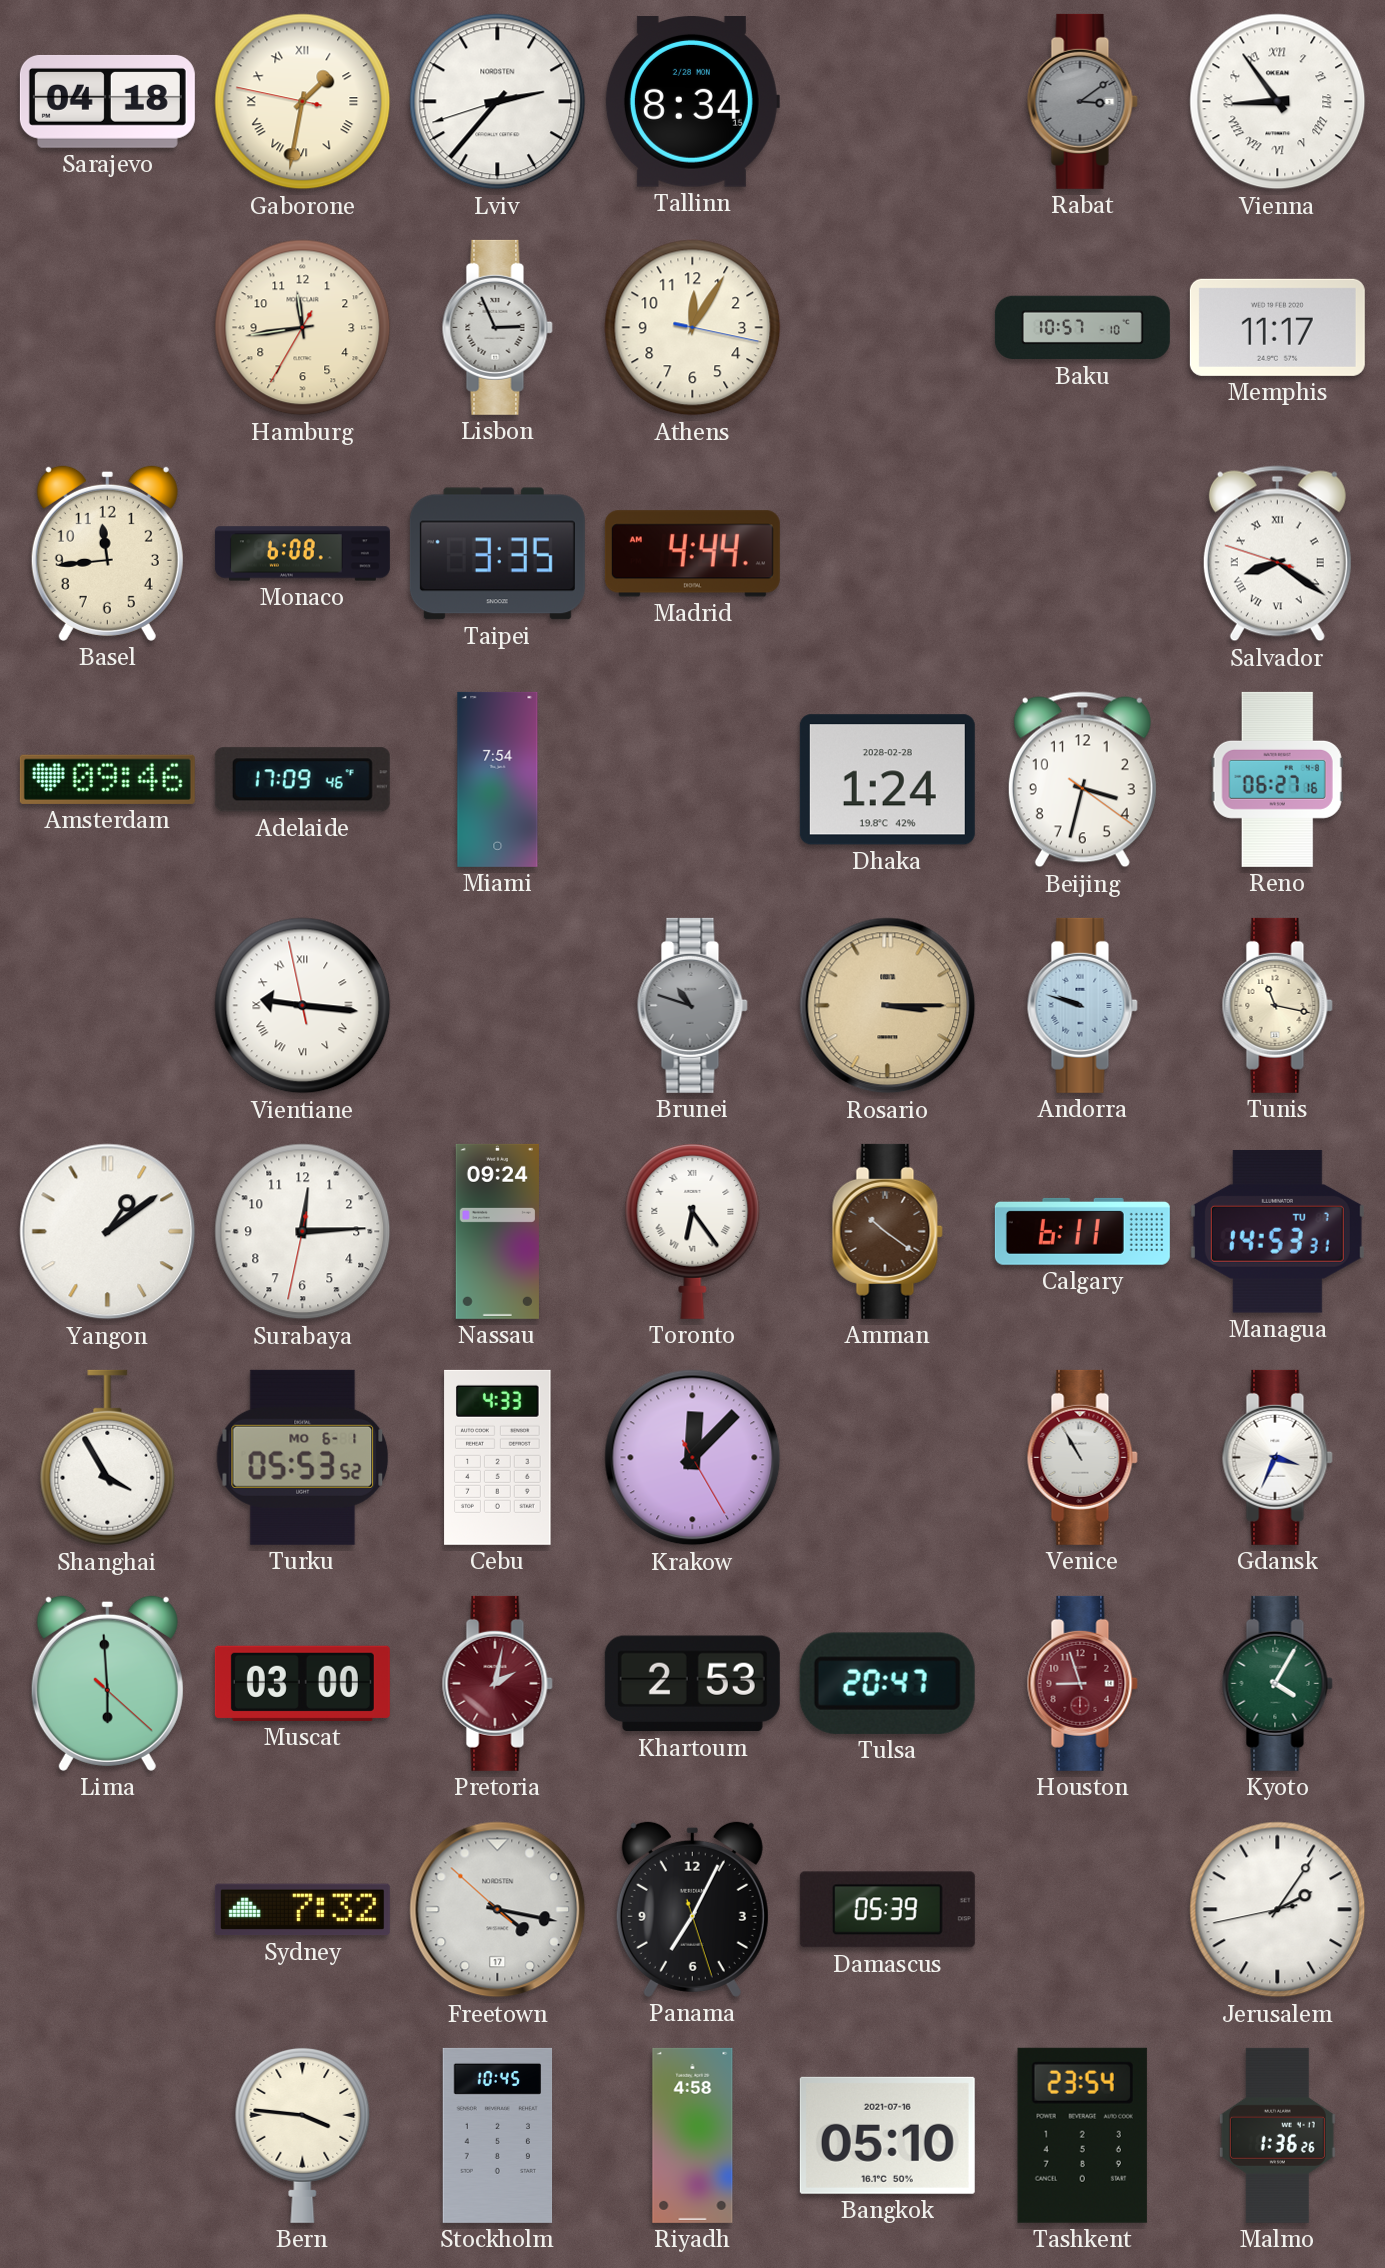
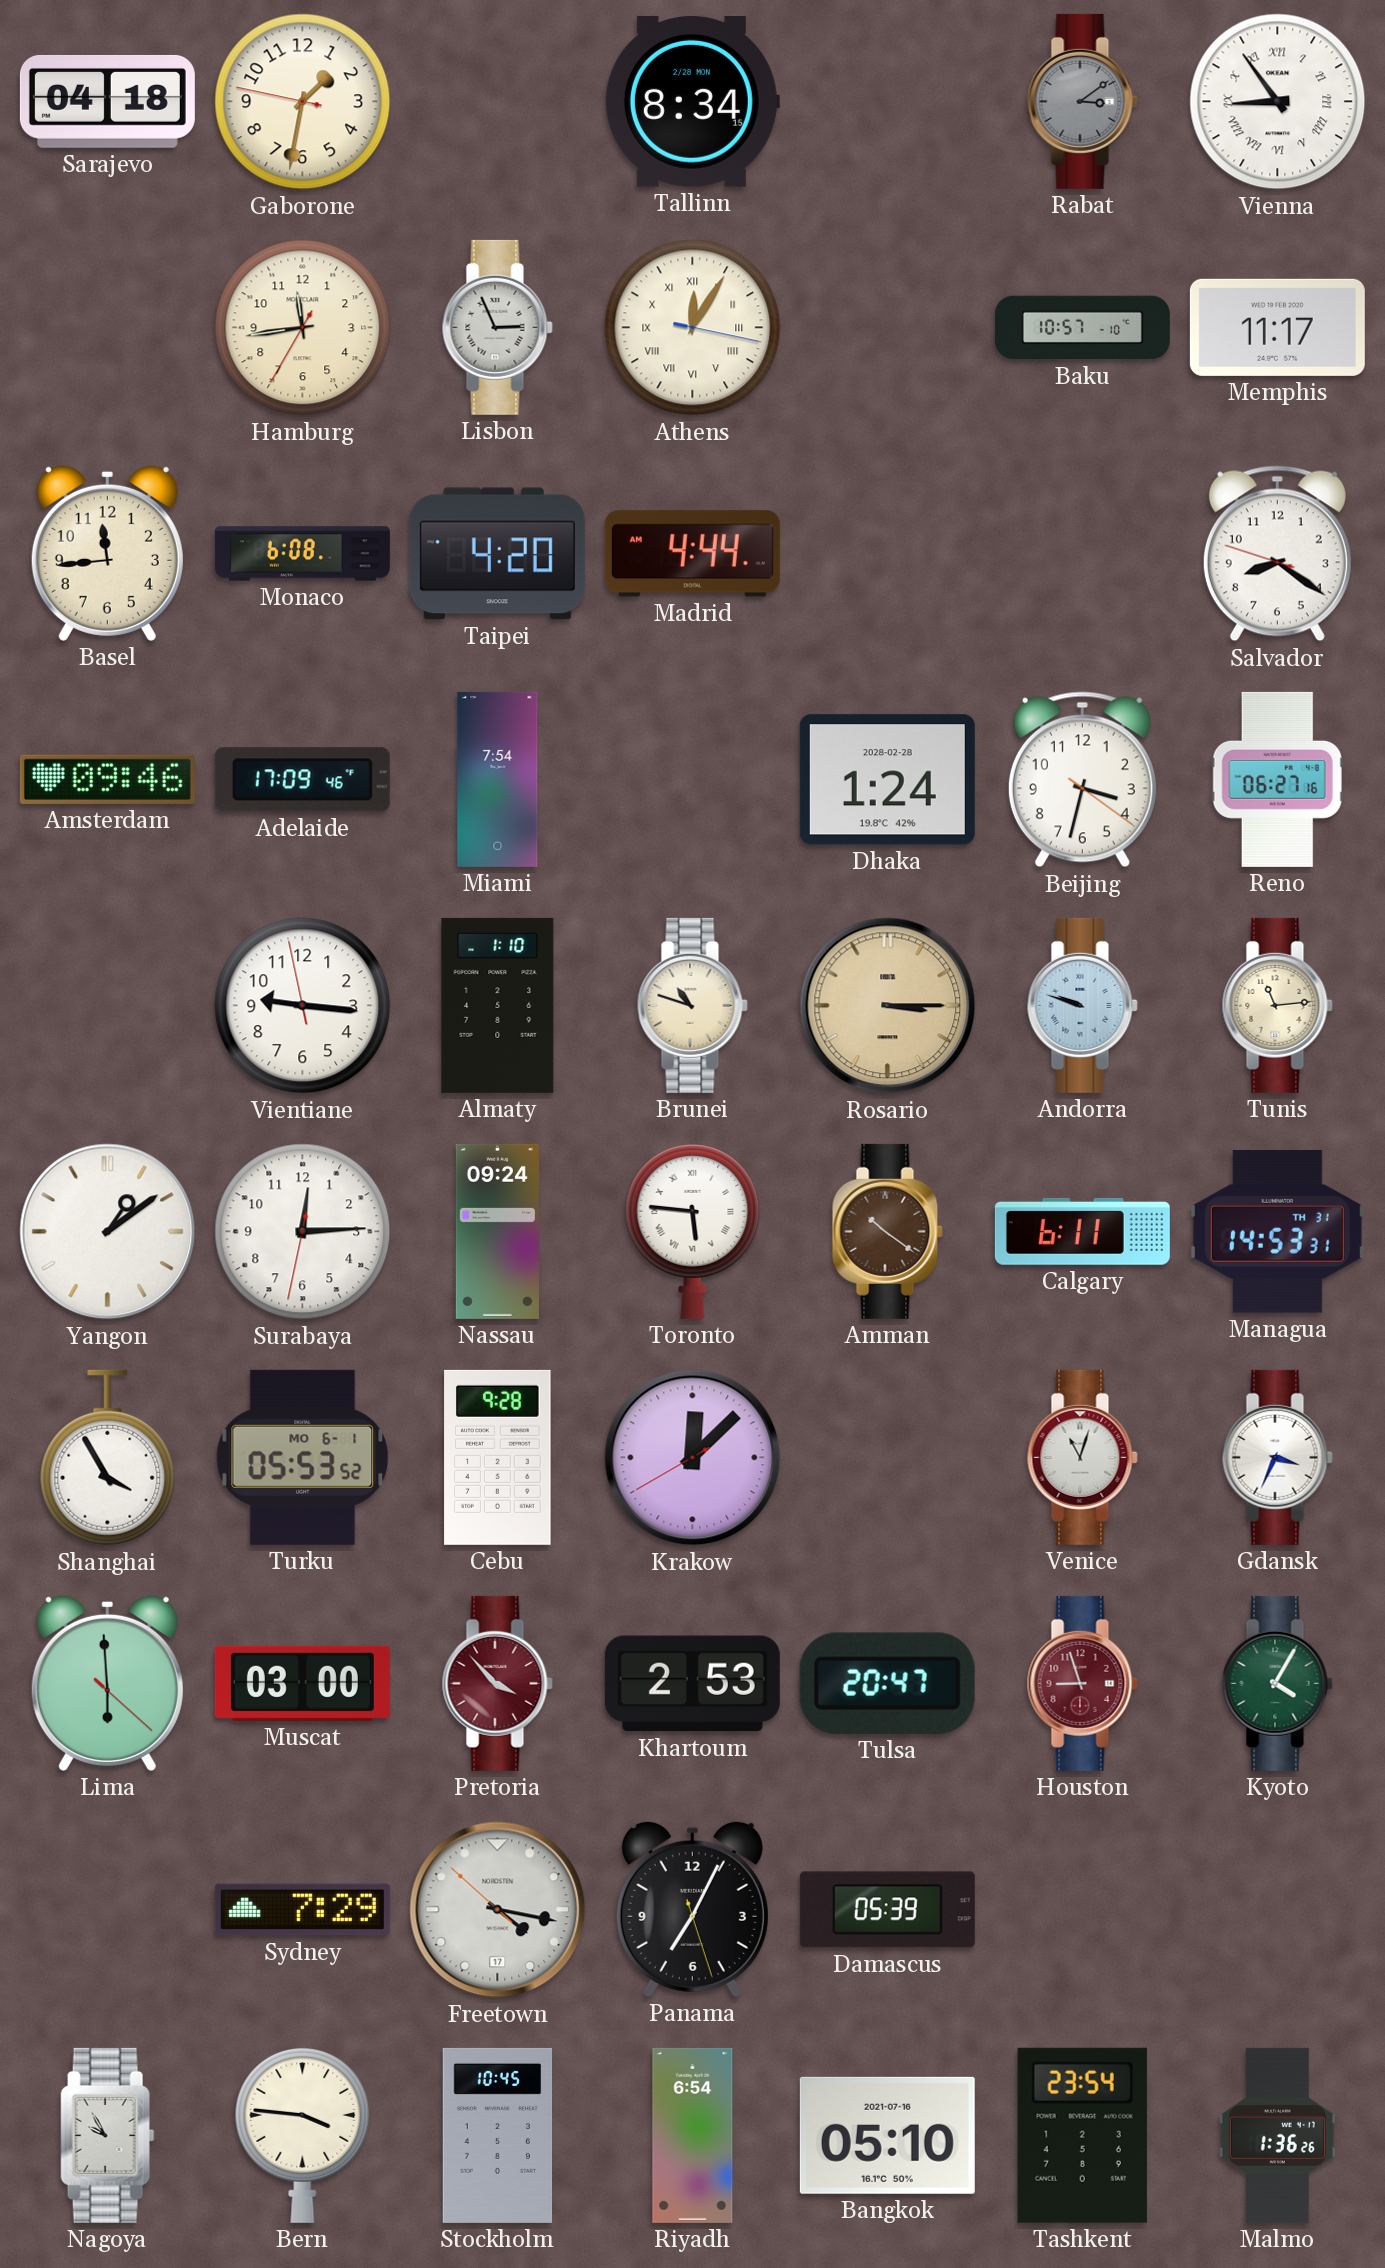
Gaborone numerals: Roman -> Arabic (303, 102)
Lviv: 2:36 -> none (498, 102)
Athens numerals: Arabic -> Roman (693, 328)
Taipei: 3:35 -> 4:20 (497, 554)
Salvador numerals: Roman -> Arabic (1277, 554)
Vientiane numerals: Roman -> Arabic (303, 1006)
Almaty: none -> 1:10 (498, 1005)
Brunei dial: grey -> cream (692, 1005)
Tunis: 11:17 -> 11:14 (1277, 1005)
Toronto: 6:24 -> 5:46 (693, 1231)
Managua date: TU 7 -> TH 31 (1277, 1232)
Cebu: 4:33 -> 9:28 (498, 1457)
Krakow: 12:07:25 -> 12:07:40 (693, 1458)
Venice: 10:55 -> 11:03 (1082, 1457)
Pretoria: 2:02 -> 3:53 (497, 1683)
Sydney: 7:32 -> 7:29 (302, 1910)
Jerusalem: 2:05 -> none (1278, 1910)
Nagoya: none -> 9:55 (108, 2135)
Riyadh: 4:58 -> 6:54 (693, 2135)
